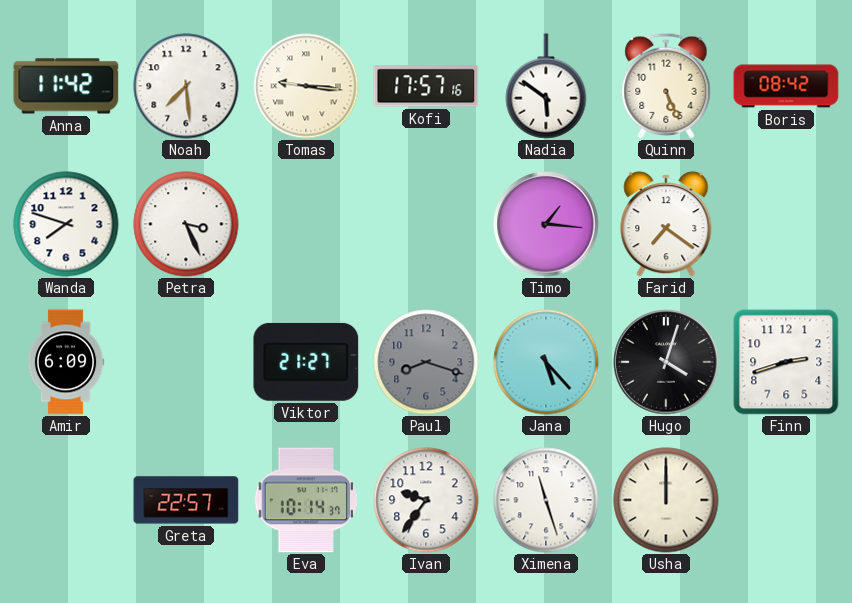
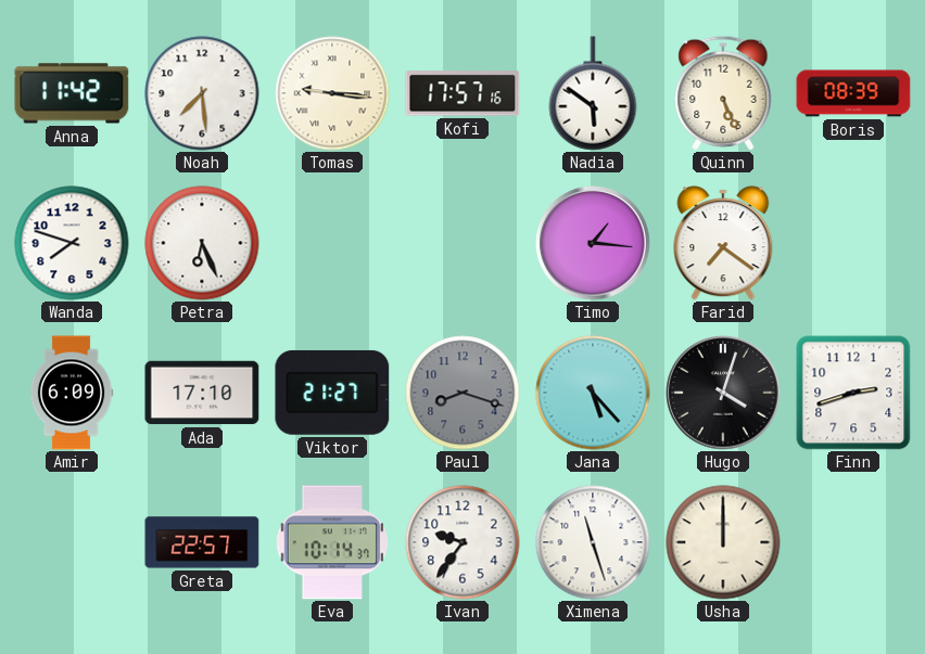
Boris: 08:42 -> 08:39 (853, 93)
Petra: 3:26 -> 6:26 (202, 243)
Ada: none -> 17:10 (202, 393)
